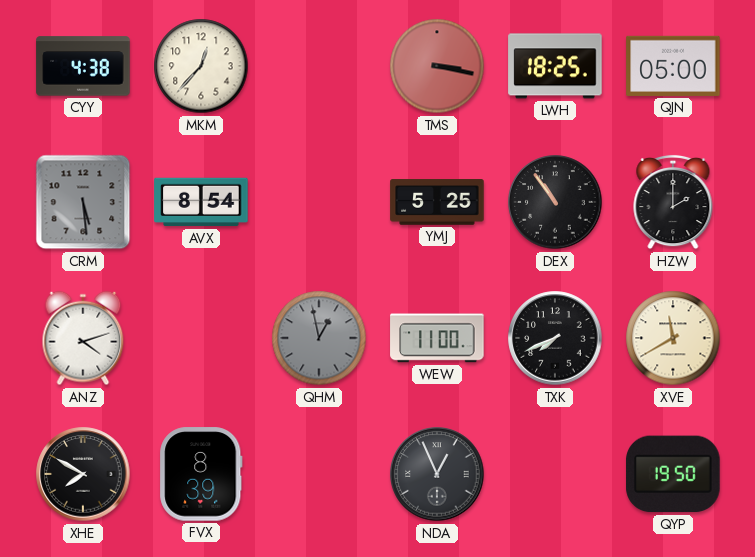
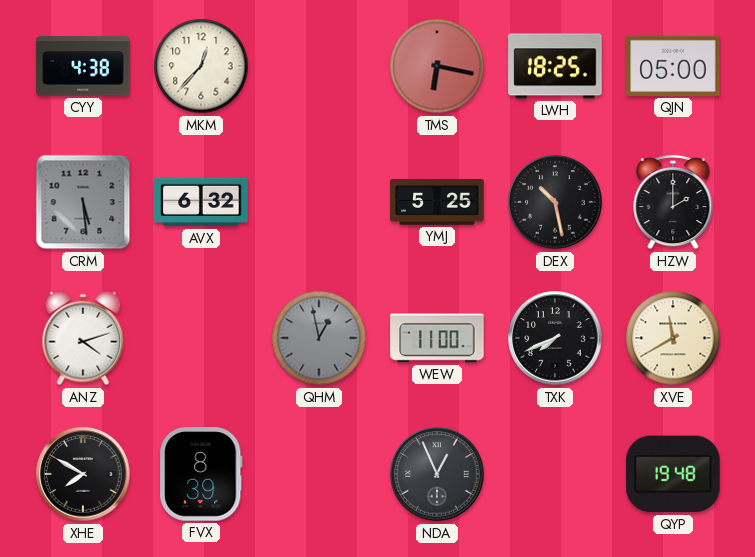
TMS: 3:17 -> 6:17 (437, 66)
AVX: 8:54 -> 6:32 (201, 202)
DEX: 10:54 -> 10:28 (555, 202)
QYP: 19:50 -> 19:48 (673, 474)
